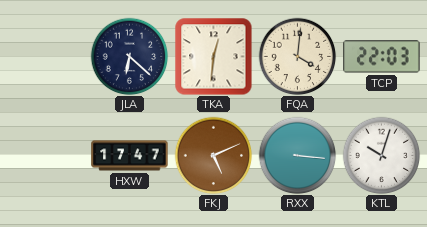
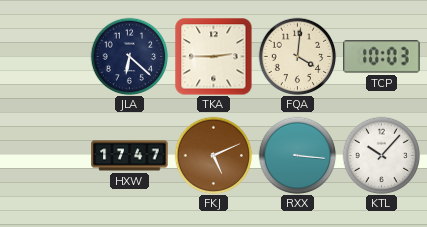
TKA: 12:31 -> 2:45 (213, 56)
TCP: 22:03 -> 10:03 (382, 57)
KTL: 10:03 -> 10:07 (381, 155)
